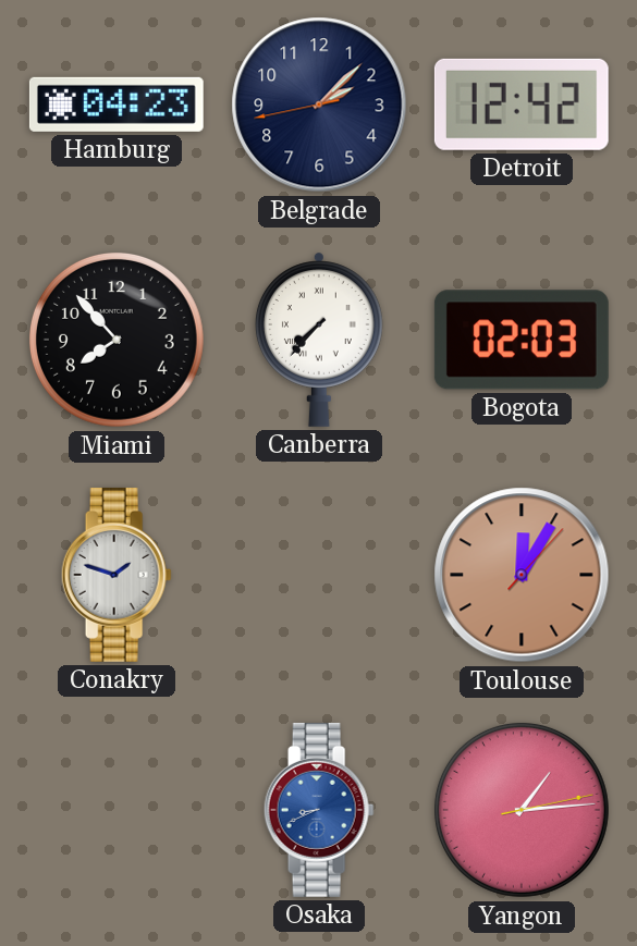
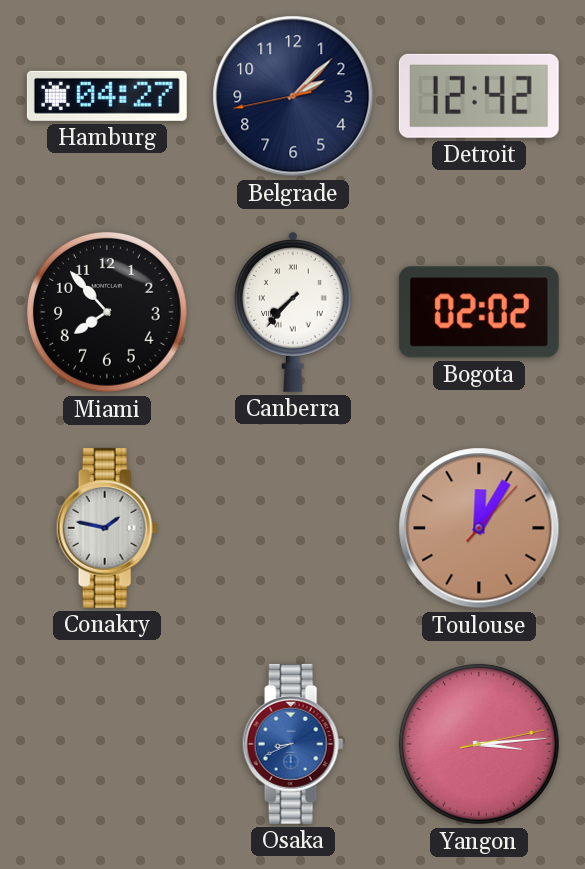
Hamburg: 04:23 -> 04:27 (107, 96)
Bogota: 02:03 -> 02:02 (479, 312)
Conakry: 1:48 -> 1:47 (107, 528)
Yangon: 1:14 -> 3:14 (479, 744)
